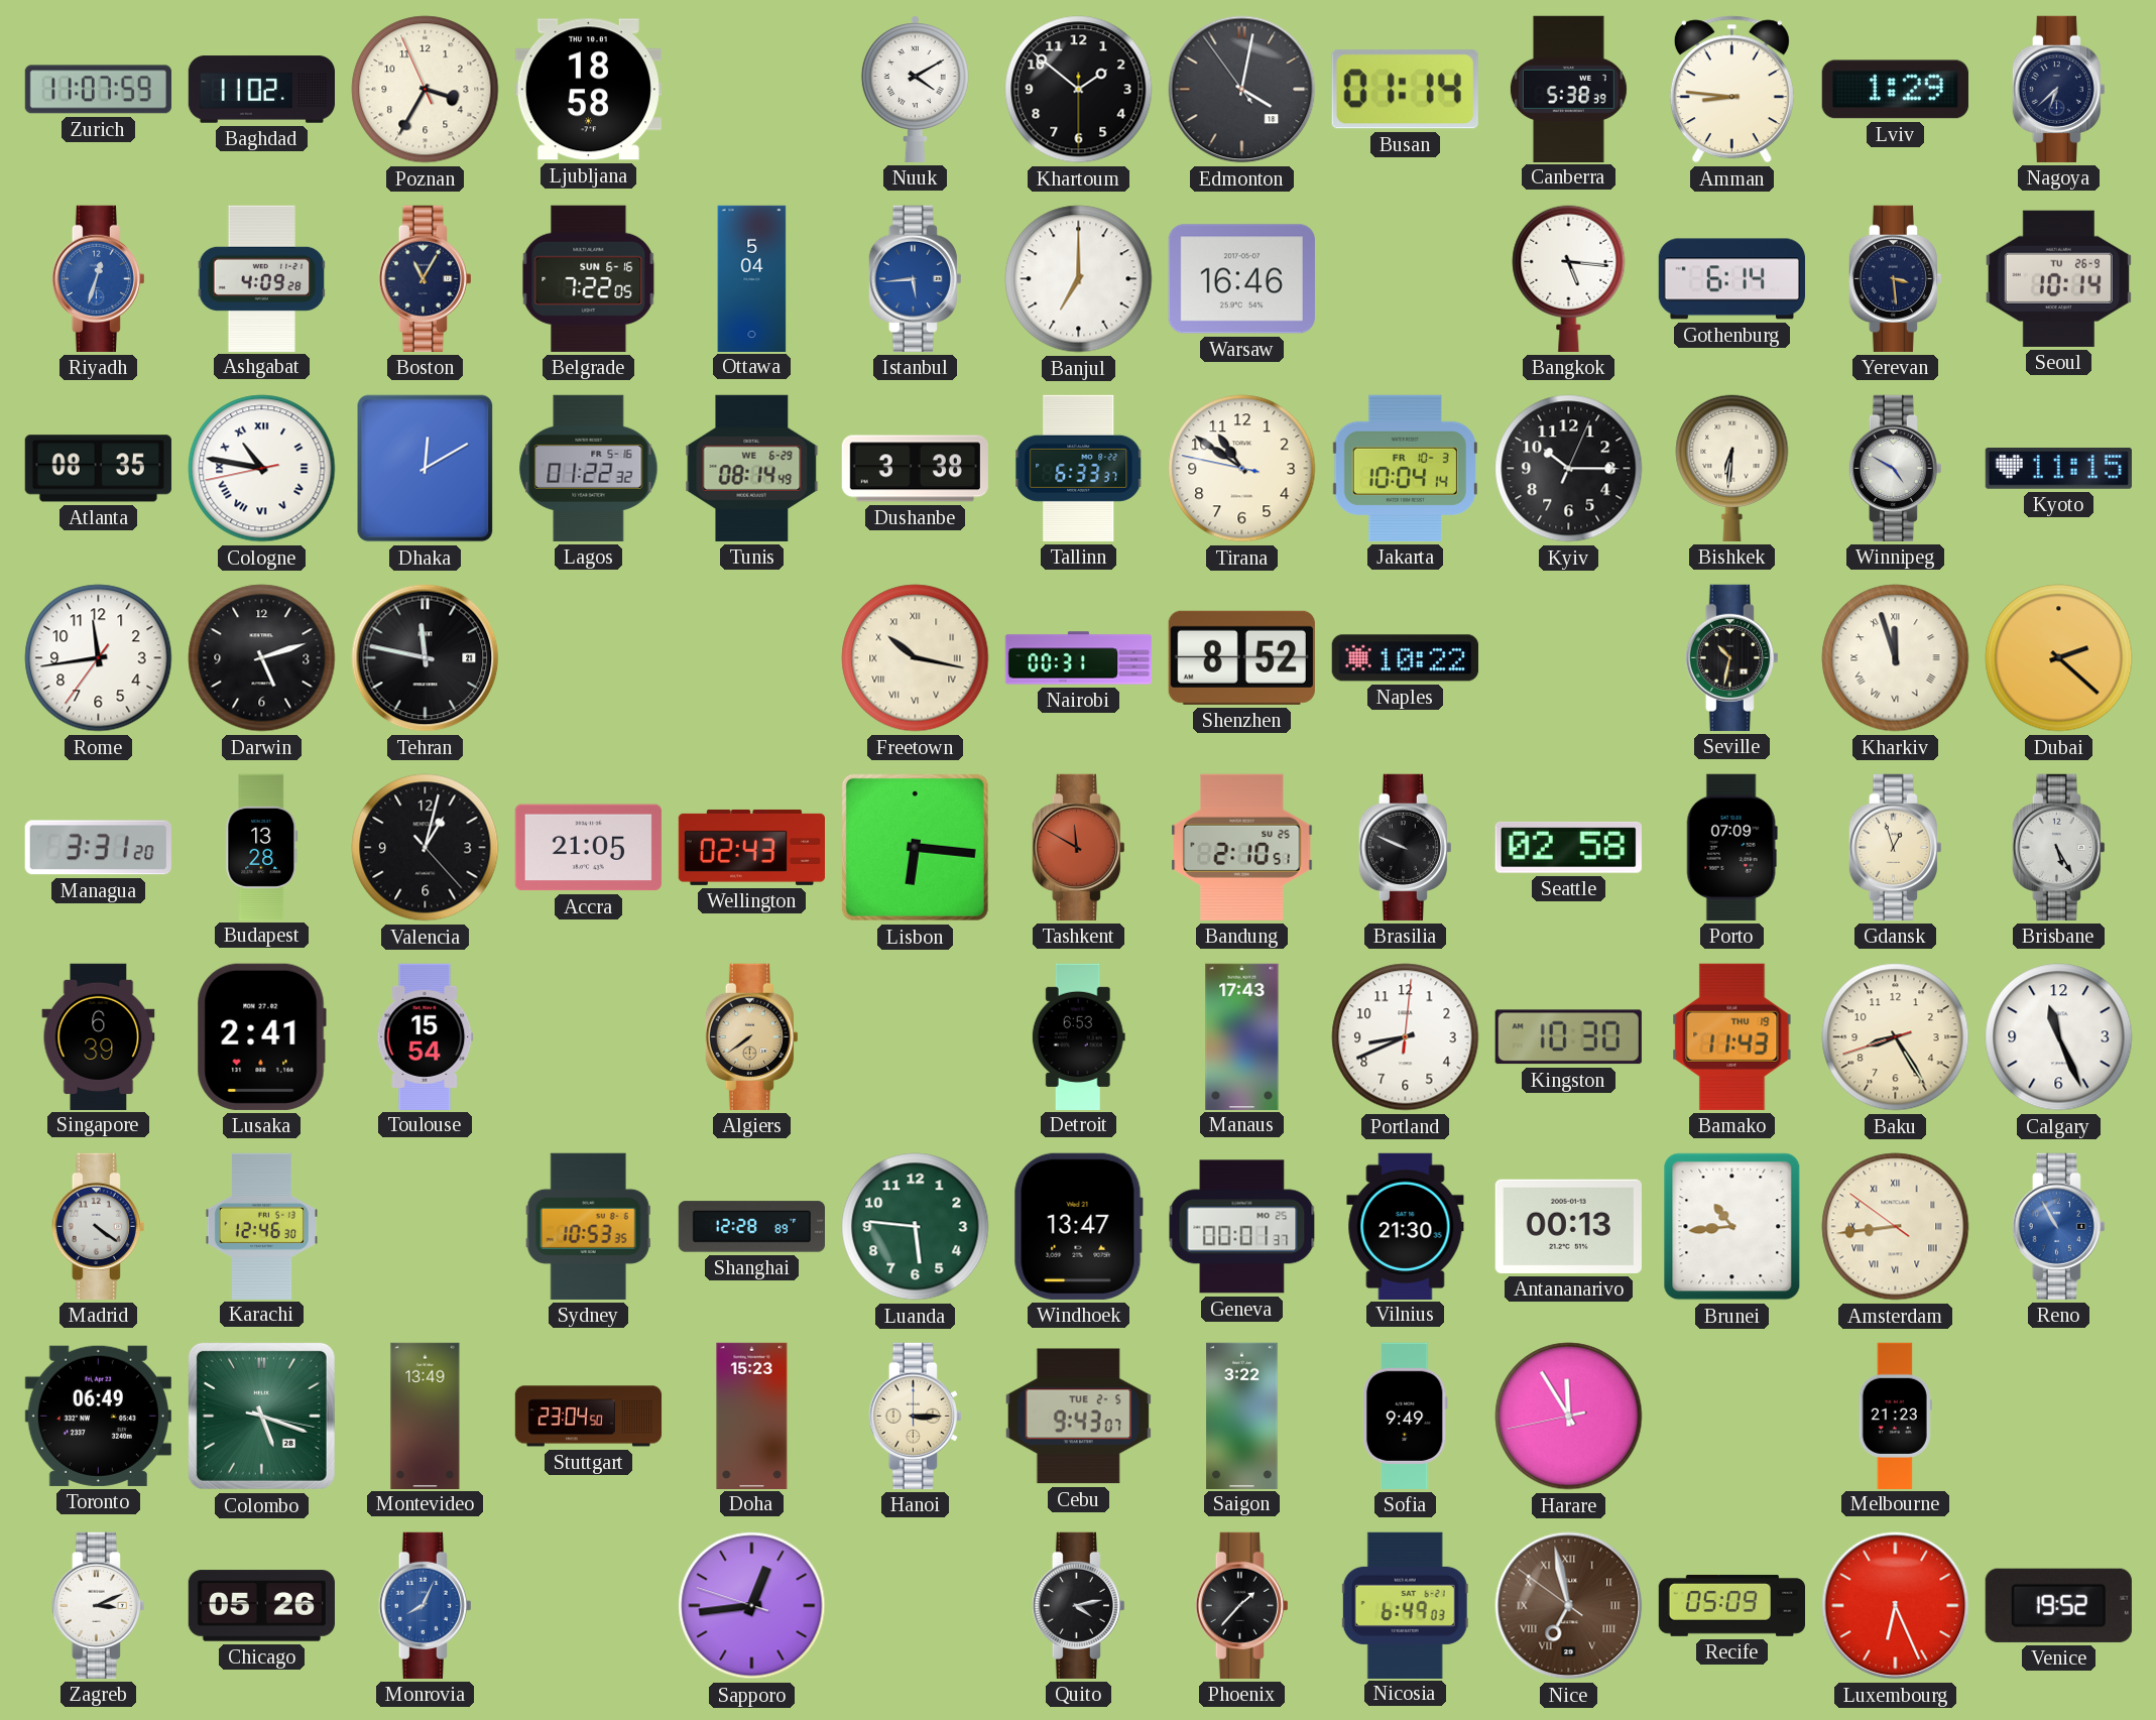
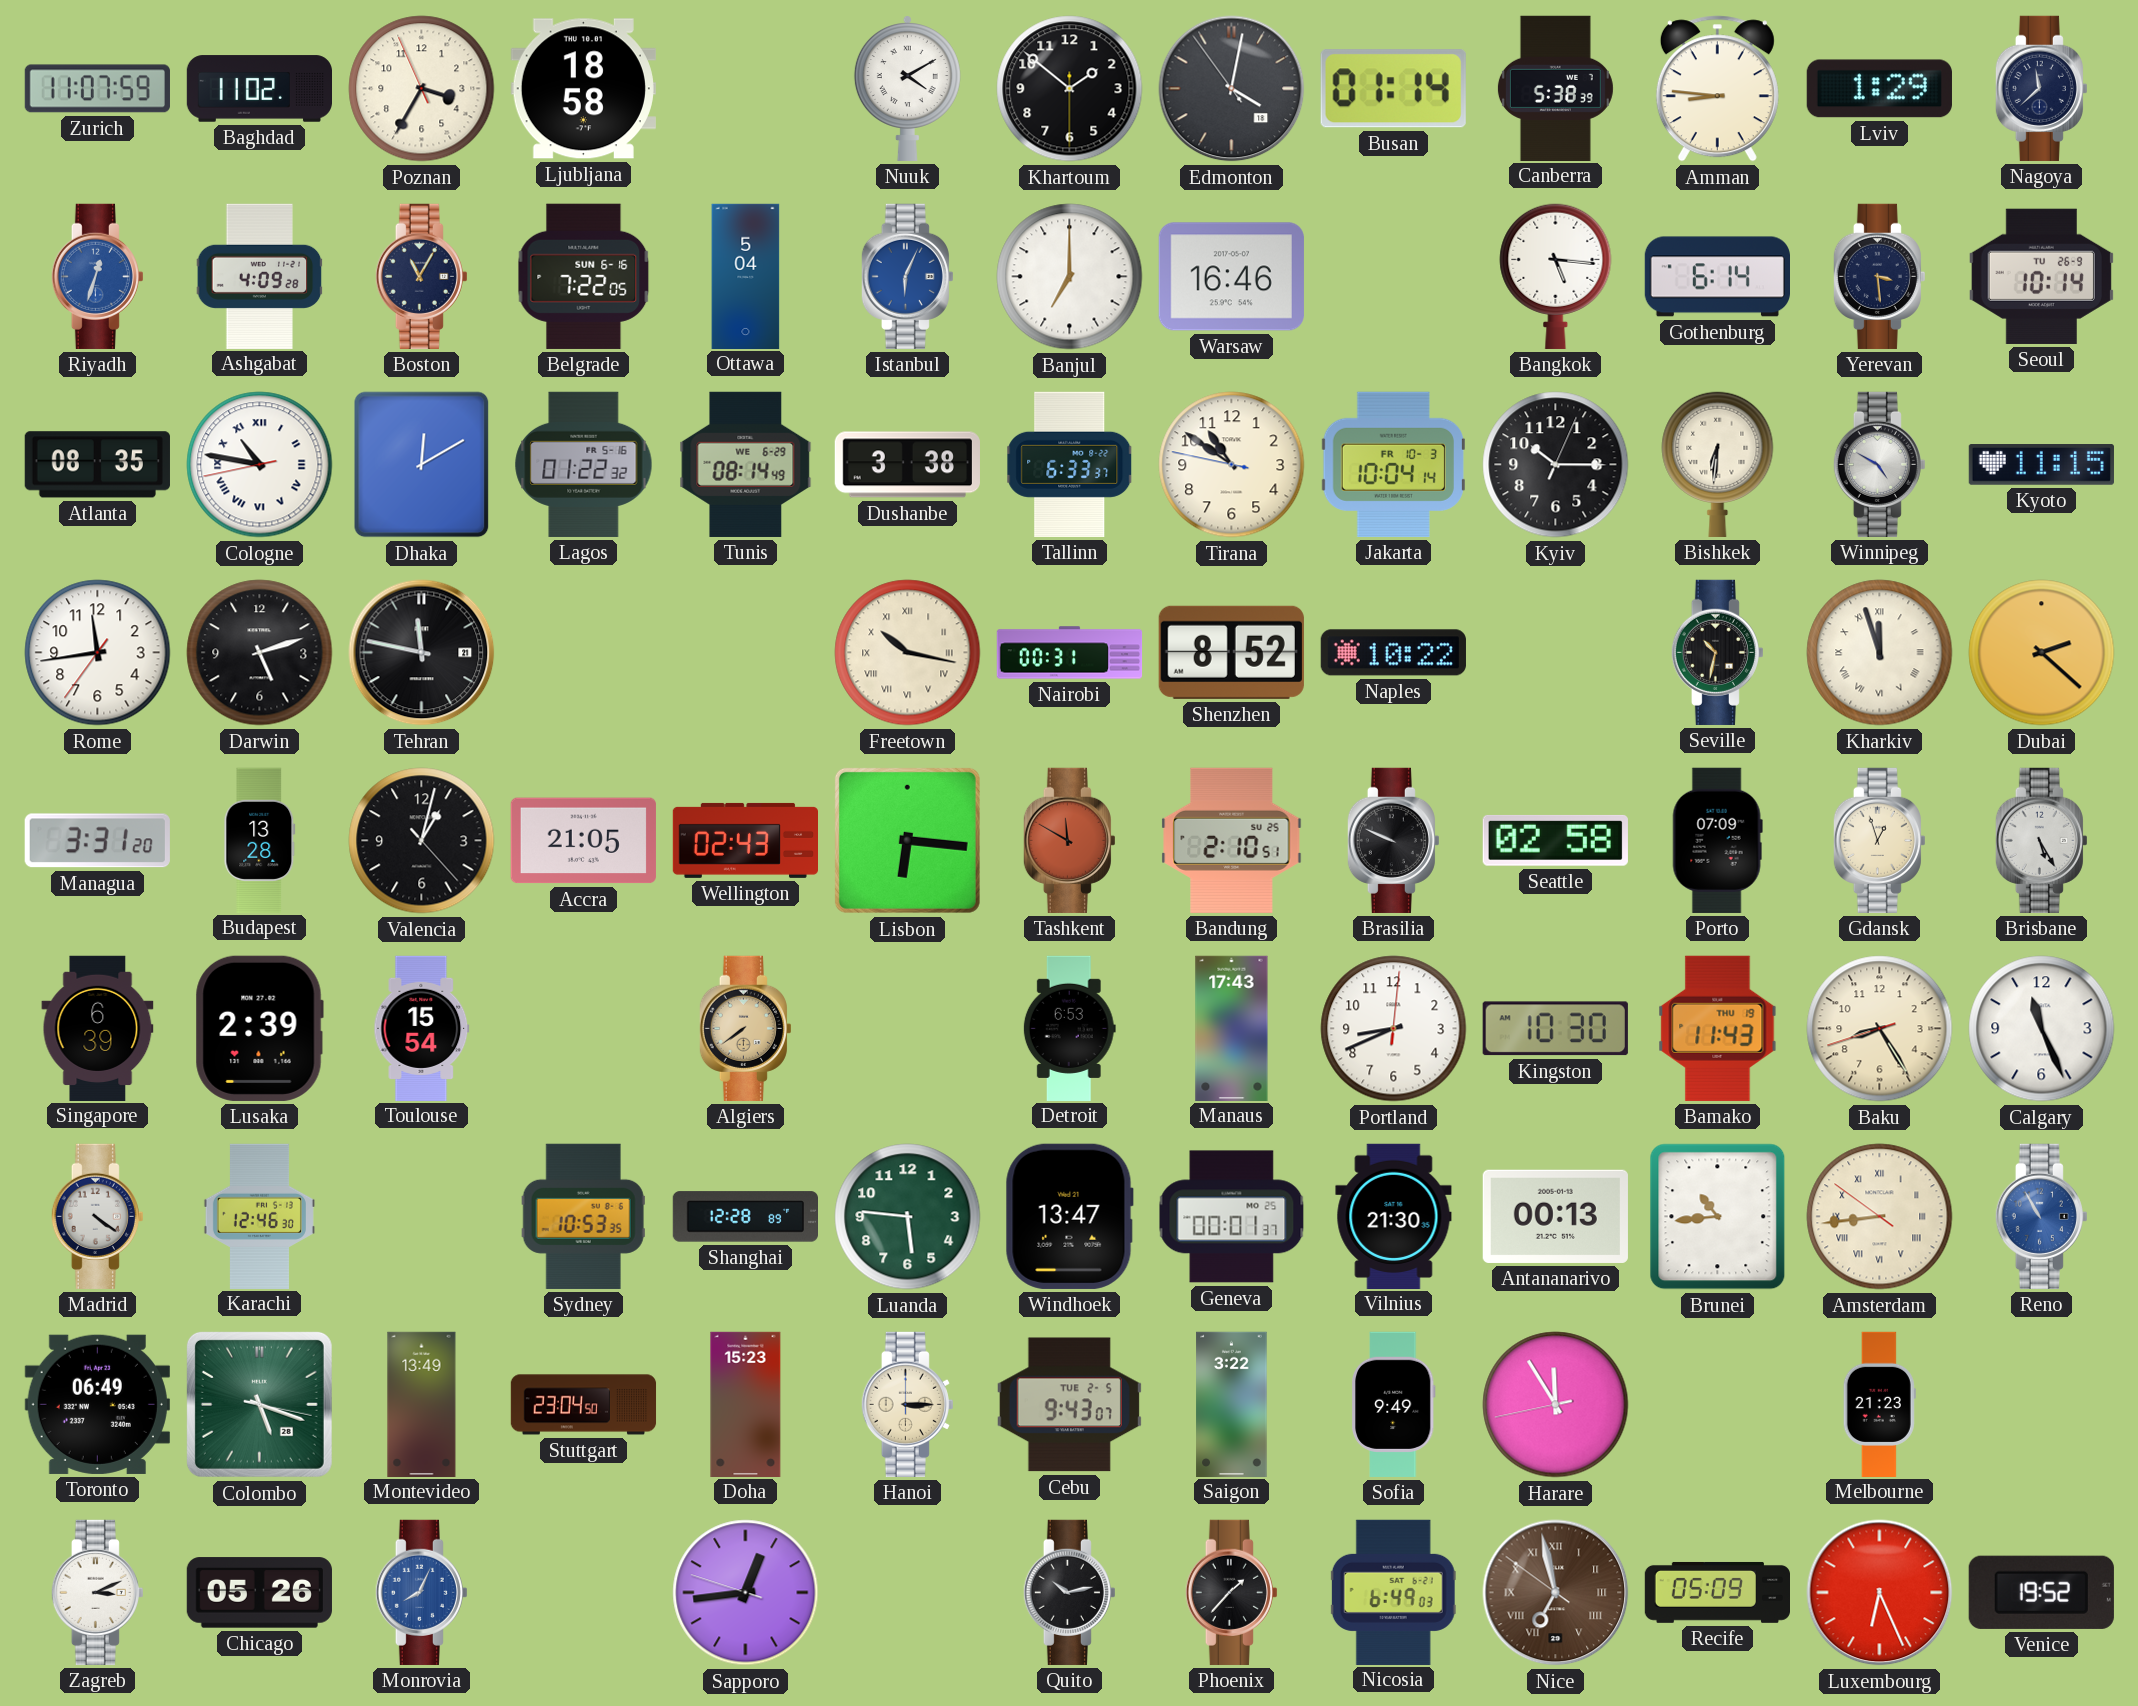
Nagoya: 6:38 -> 11:38 (2041, 88)
Istanbul: 5:44 -> 6:04 (907, 276)
Lusaka: 2:41 -> 2:39 (259, 1028)
Quito: 4:13 -> 10:13 (1069, 1592)
